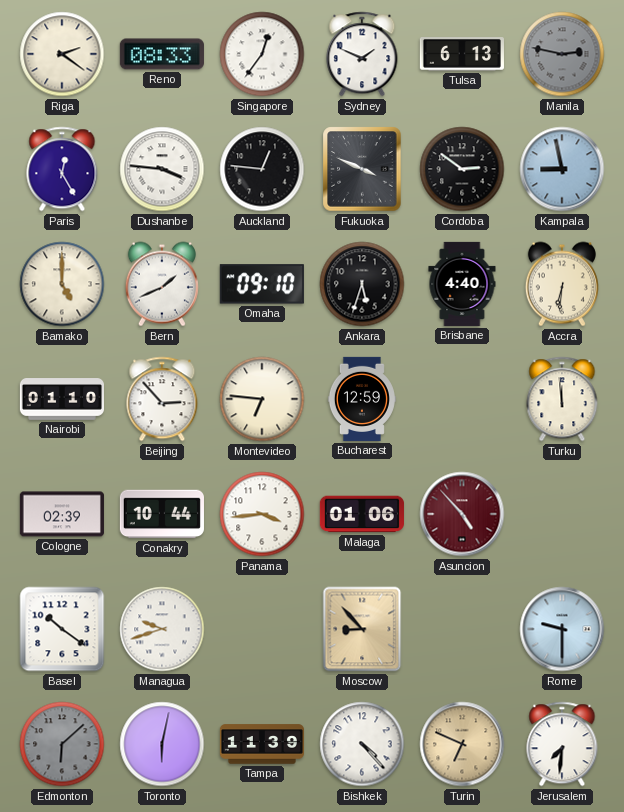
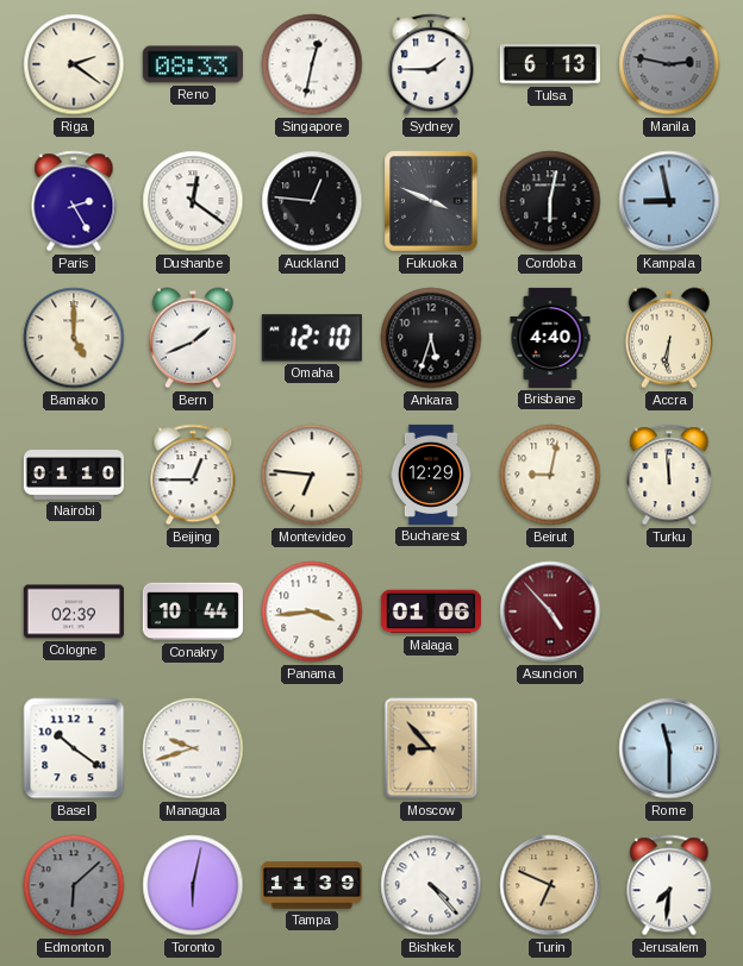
Singapore: 12:36 -> 12:32 (312, 64)
Sydney: 1:49 -> 1:45 (431, 64)
Paris: 12:25 -> 2:25 (74, 201)
Dushanbe: 3:46 -> 12:21 (193, 201)
Cordoba: 2:51 -> 6:02 (550, 201)
Omaha: 09:10 -> 12:10 (312, 338)
Beijing: 2:53 -> 12:45 (193, 475)
Bucharest: 12:59 -> 12:29 (431, 475)
Beirut: none -> 9:02 (550, 475)
Rome: 9:30 -> 11:30 (669, 748)
